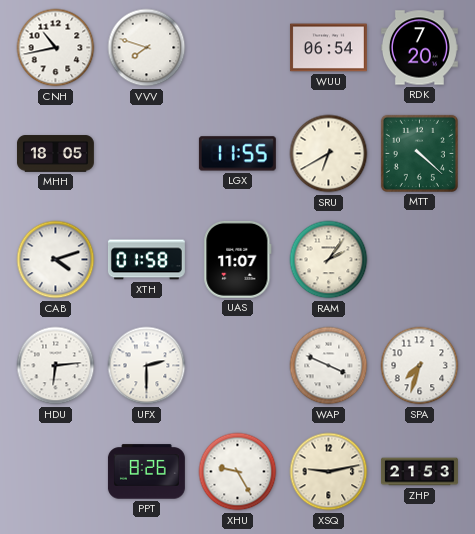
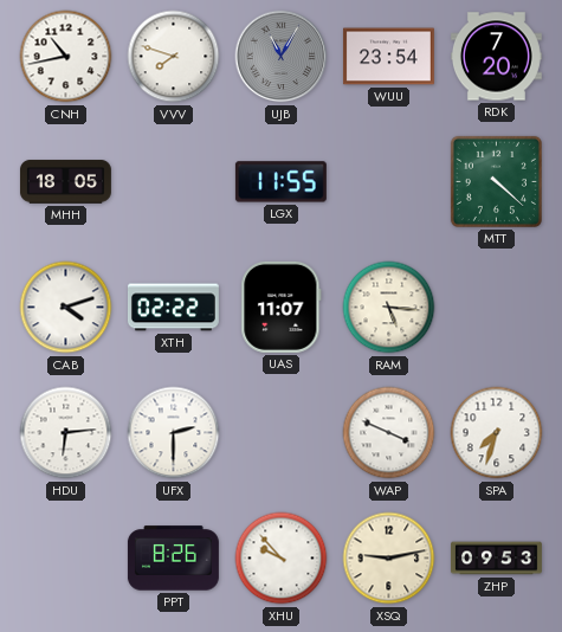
UJB: none -> 11:05 (282, 57)
WUU: 06:54 -> 23:54 (388, 57)
SRU: 6:40 -> none (329, 154)
XTH: 01:58 -> 02:22 (173, 308)
RAM: 2:06 -> 5:16 (389, 308)
XHU: 9:25 -> 9:53 (282, 559)
ZHP: 21:53 -> 09:53 (496, 559)
